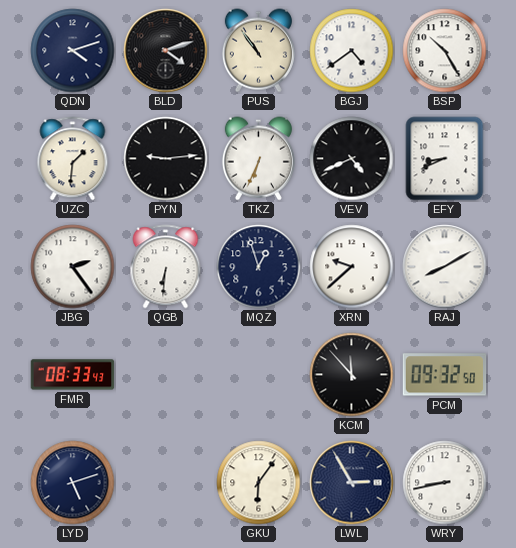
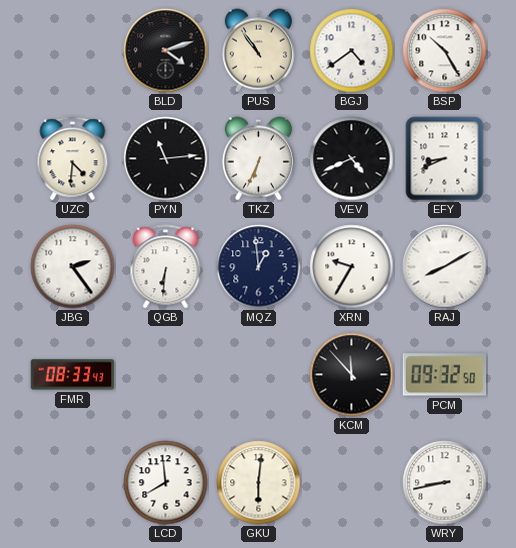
QDN: 4:12 -> none (73, 51)
UZC: 1:31 -> 4:31 (73, 159)
PYN: 9:14 -> 11:14 (166, 159)
MQZ: 12:57 -> 12:59 (259, 267)
XRN: 9:38 -> 9:35 (352, 267)
LYD: 5:12 -> none (73, 483)
LCD: none -> 7:59 (166, 483)
GKU: 6:06 -> 6:01 (259, 483)
LWL: 2:55 -> none (352, 483)
